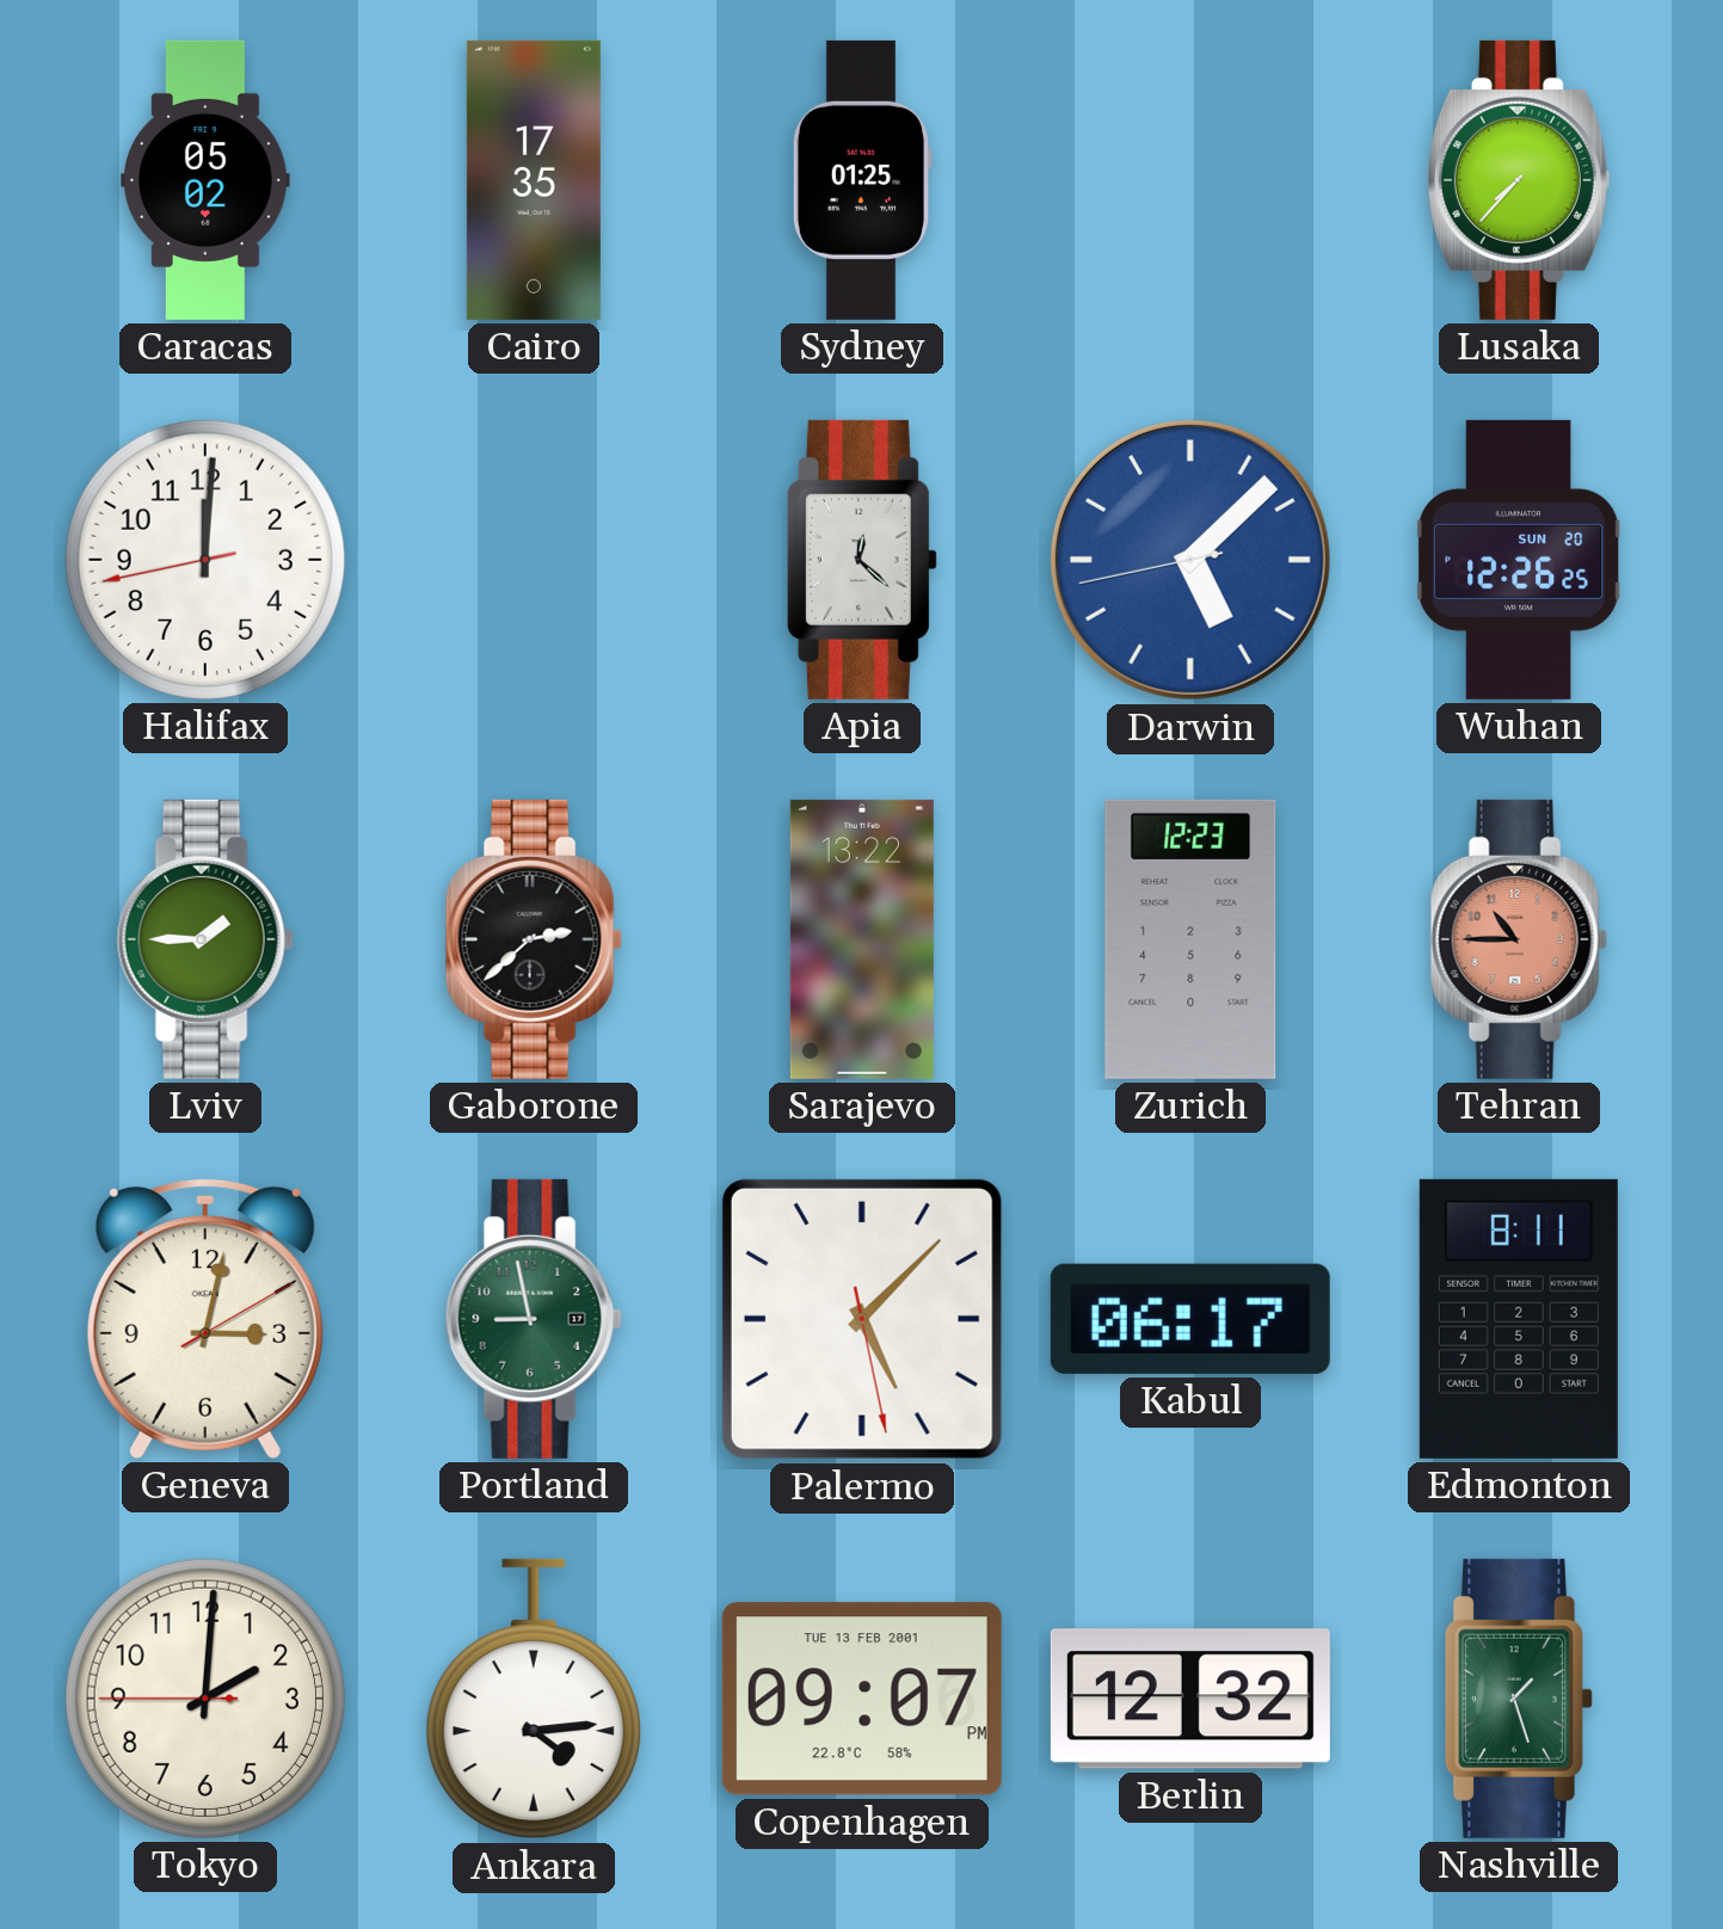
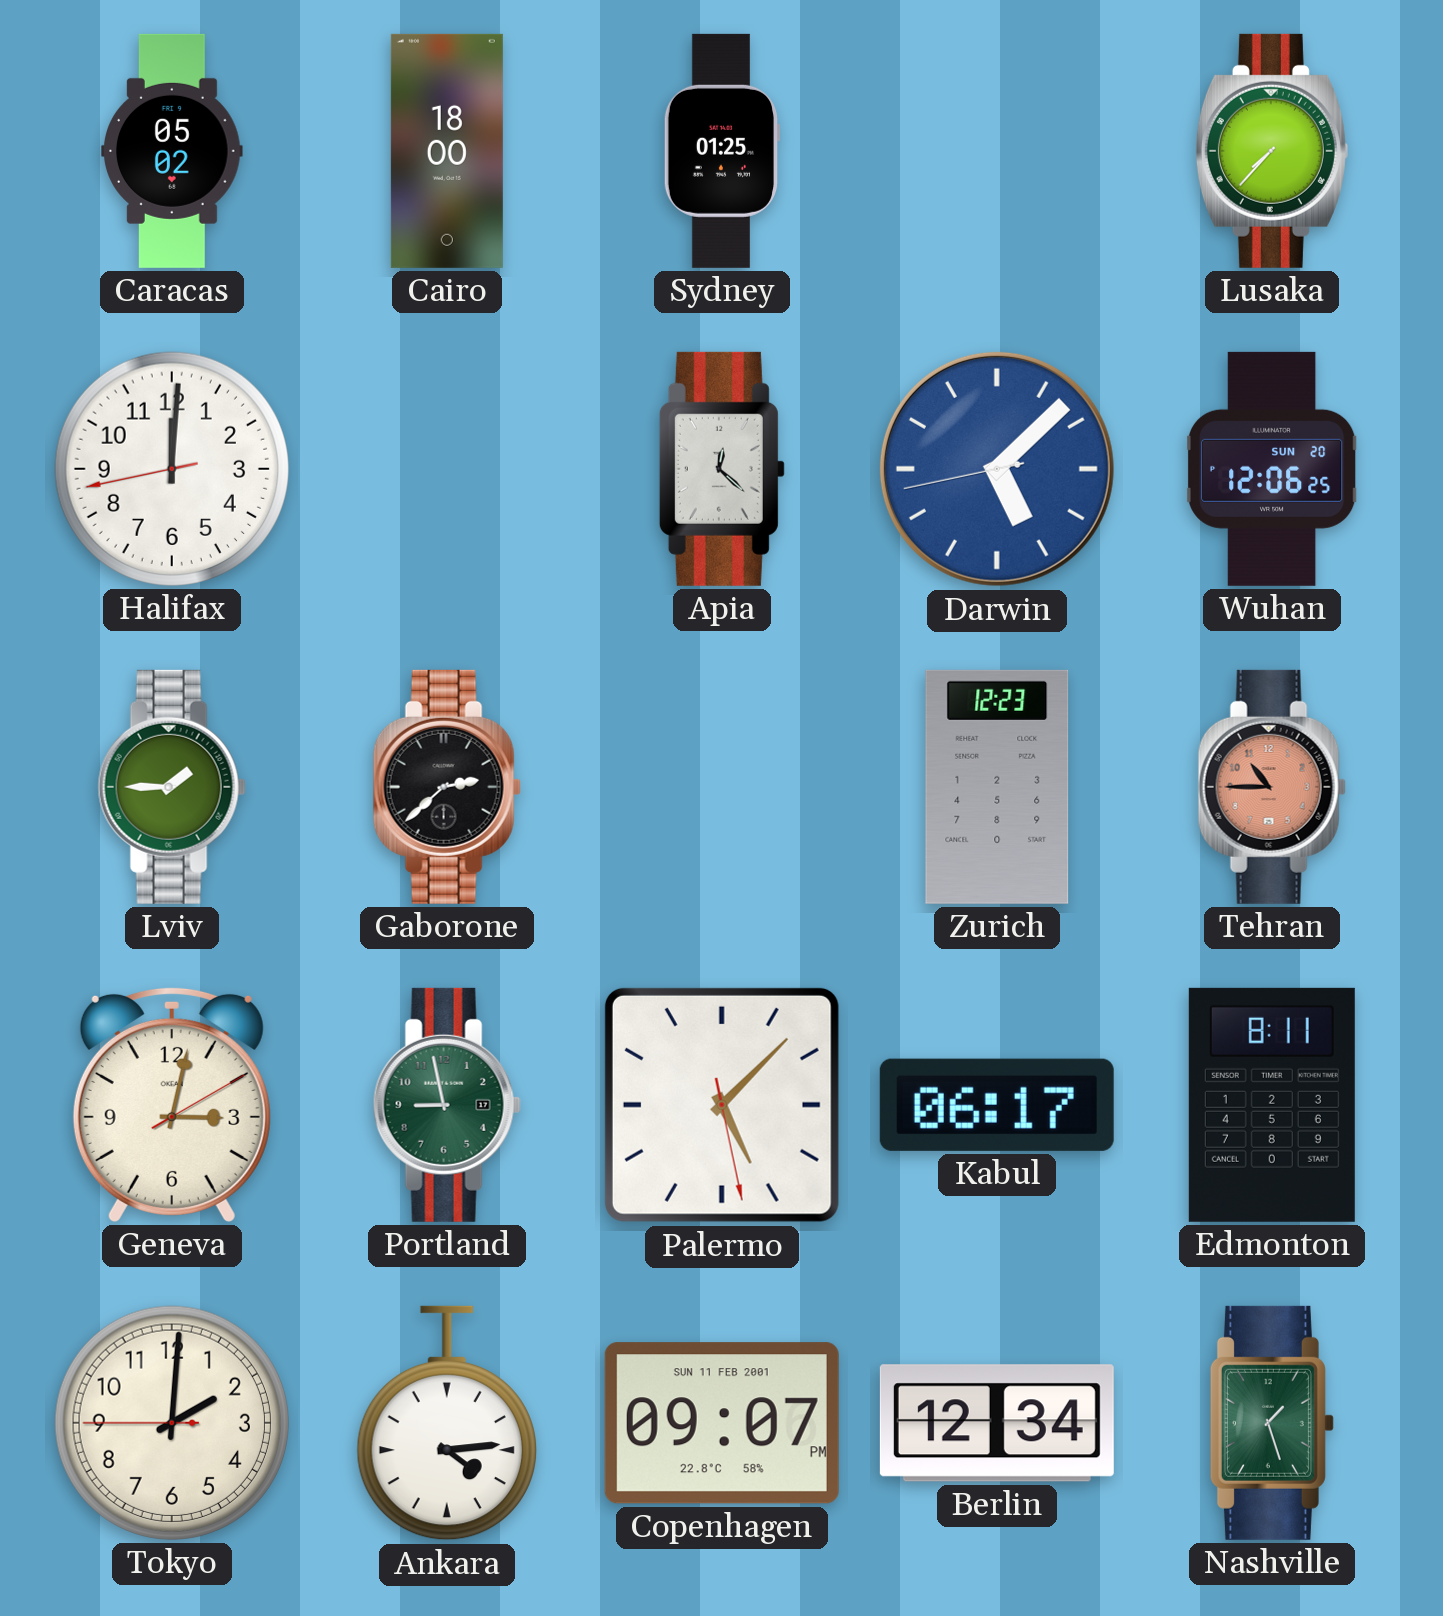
Cairo: 17:35 -> 18:00 (447, 151)
Wuhan: 12:26 -> 12:06 (1272, 469)
Sarajevo: 13:22 -> none (862, 939)
Copenhagen date: TUE 13 FEB 2001 -> SUN 11 FEB 2001 (722, 1423)
Berlin: 12:32 -> 12:34 (997, 1423)
